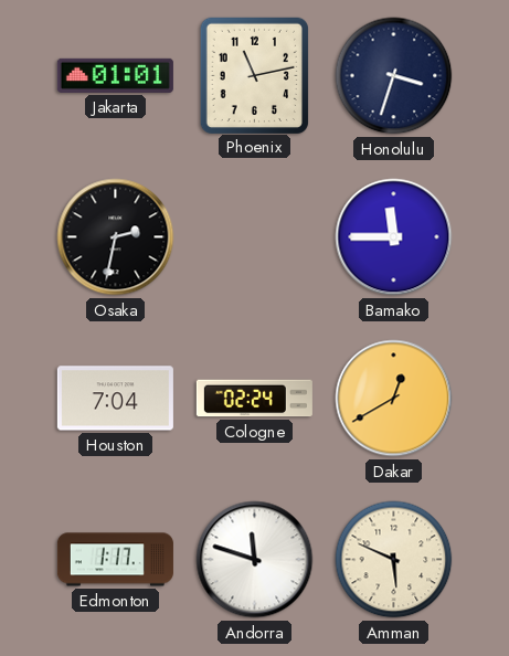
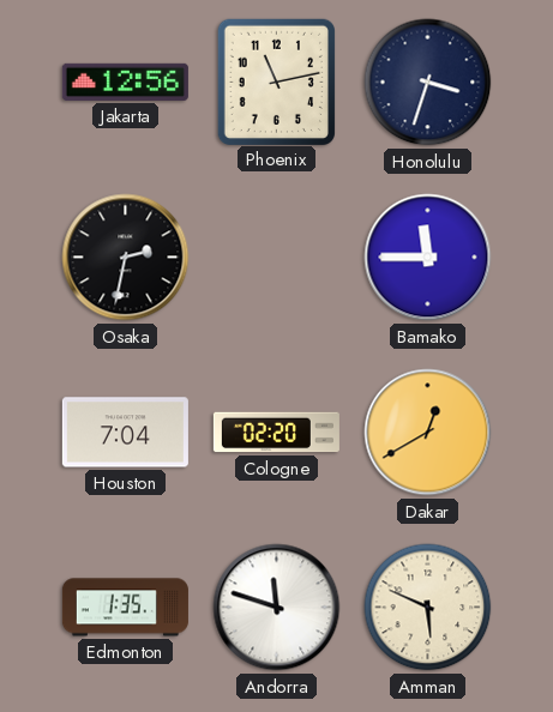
Jakarta: 01:01 -> 12:56 (125, 82)
Cologne: 02:24 -> 02:20 (276, 433)
Edmonton: 1:17 -> 1:35 (125, 608)
